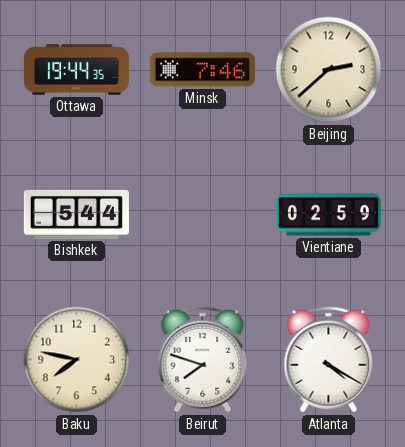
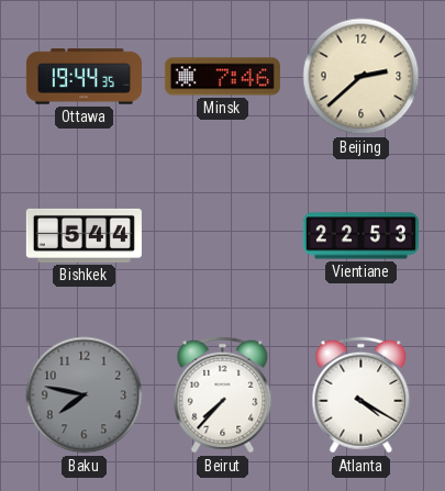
Vientiane: 02:59 -> 22:53 (360, 236)
Baku dial: cream -> grey (85, 395)
Beirut: 7:48 -> 7:37 (223, 395)
